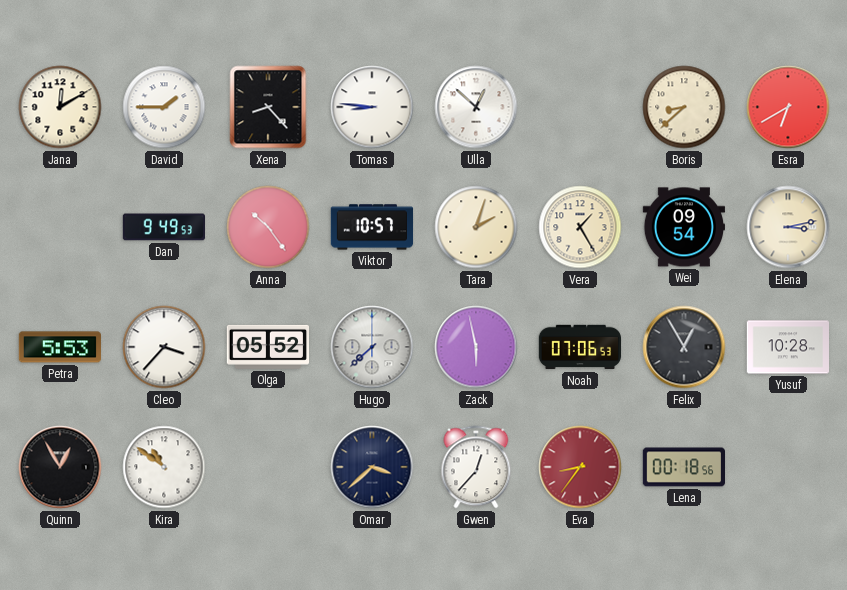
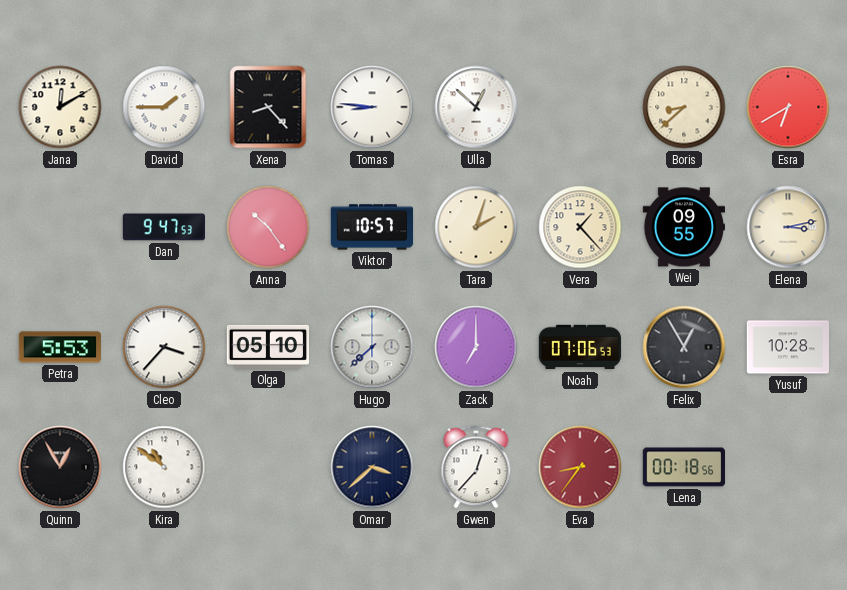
Dan: 9:49 -> 9:47 (163, 227)
Vera: 1:25 -> 1:23 (580, 227)
Wei: 09:54 -> 09:55 (683, 227)
Olga: 05:52 -> 05:10 (267, 347)
Zack: 5:58 -> 7:00 (476, 347)
